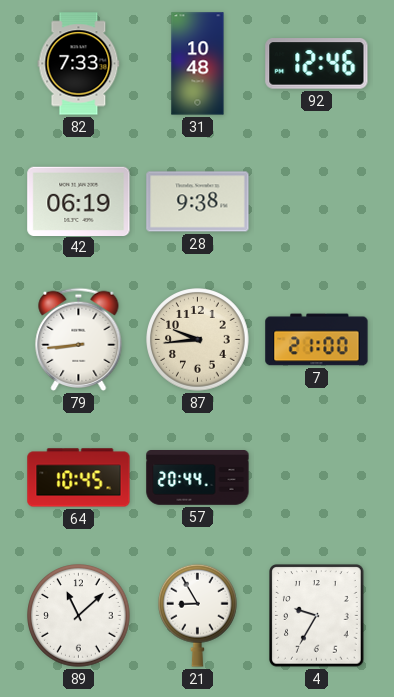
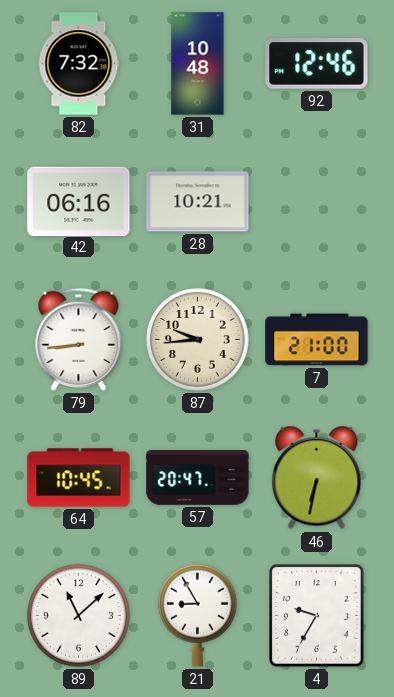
82: 7:33 -> 7:32 (79, 64)
42: 06:19 -> 06:16 (79, 201)
28: 9:38 -> 10:21 (198, 202)
57: 20:44 -> 20:47 (198, 478)
46: none -> 6:32 (317, 478)
